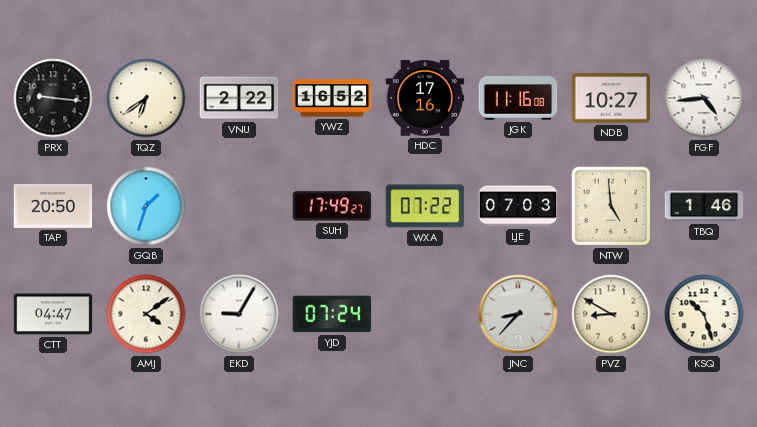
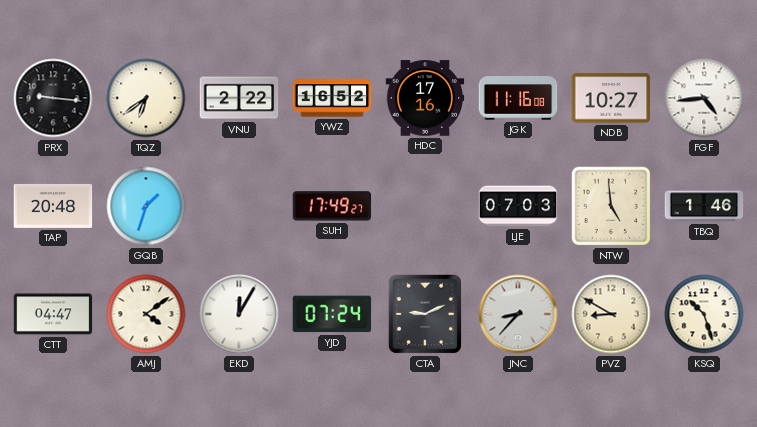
TAP: 20:50 -> 20:48 (53, 206)
WXA: 07:22 -> none (425, 206)
EKD: 9:05 -> 12:05 (239, 314)
CTA: none -> 9:11 (425, 314)
